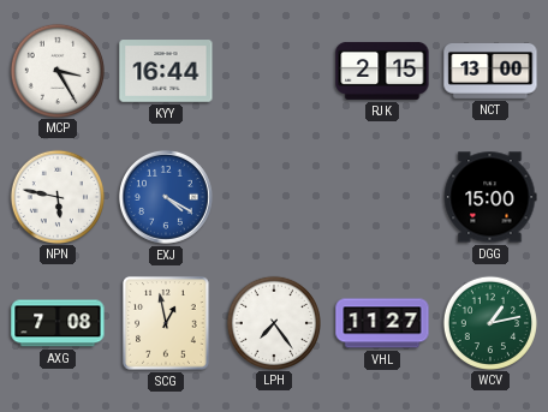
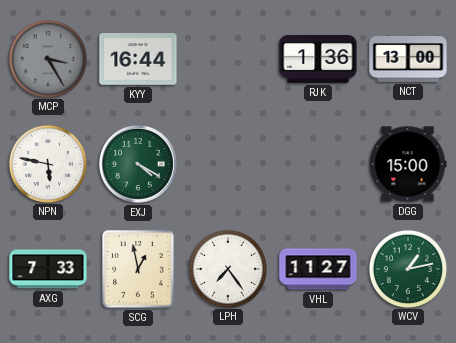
MCP dial: white -> grey (47, 58)
RJK: 2:15 -> 1:36 (318, 59)
EXJ dial: blue -> green (138, 164)
AXG: 7:08 -> 7:33 (48, 269)
